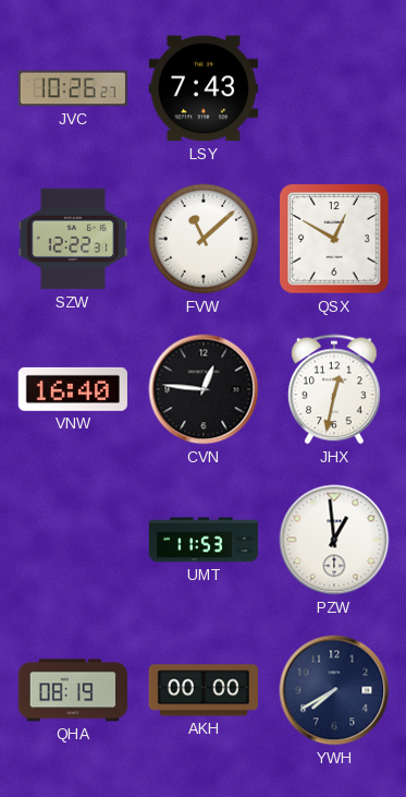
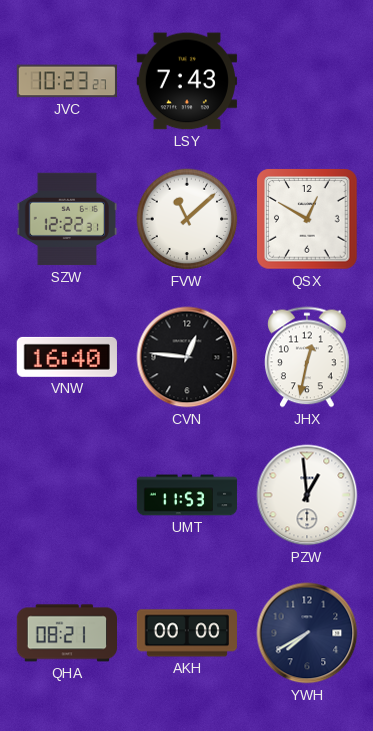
JVC: 10:26 -> 10:23 (66, 81)
QHA: 08:19 -> 08:21 (66, 633)
